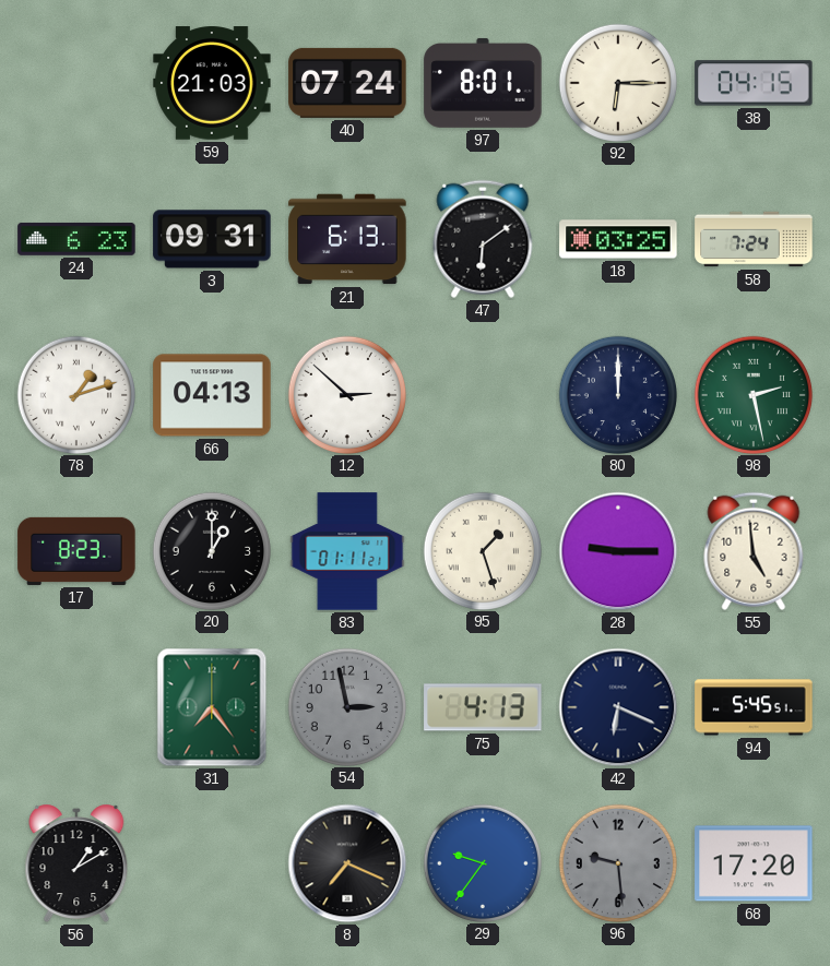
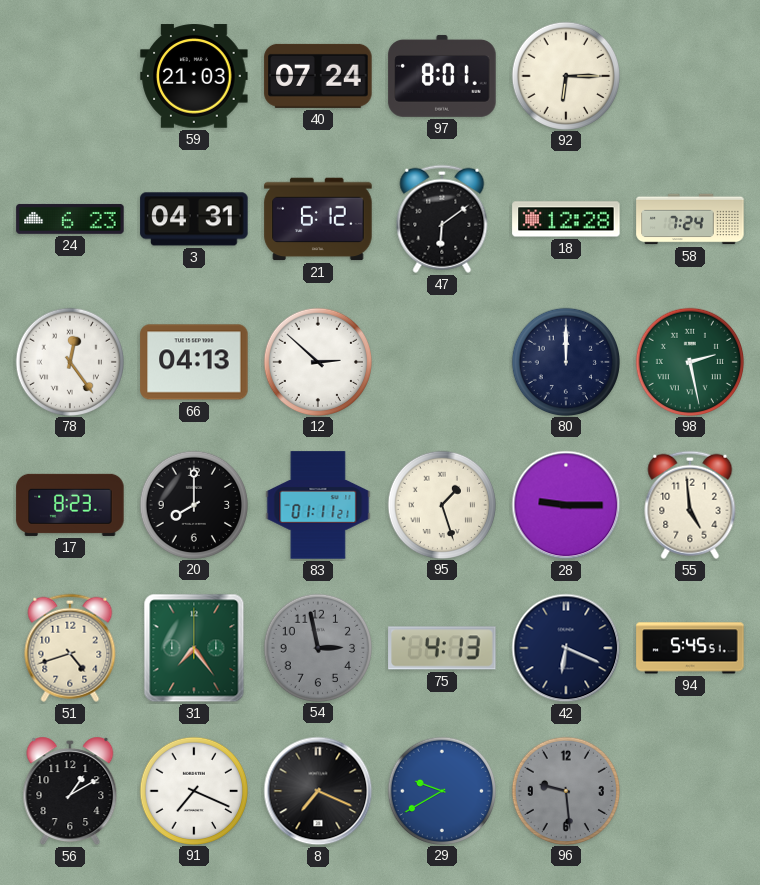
38: 04:15 -> none (754, 83)
3: 09:31 -> 04:31 (194, 219)
21: 6:13 -> 6:12 (318, 219)
18: 03:25 -> 12:28 (566, 219)
78: 1:12 -> 12:24 (69, 361)
20: 1:00 -> 8:00 (193, 504)
51: none -> 4:42 (70, 648)
91: none -> 7:19 (193, 790)
29: 9:36 -> 9:40 (441, 790)
68: 17:20 -> none (754, 863)
